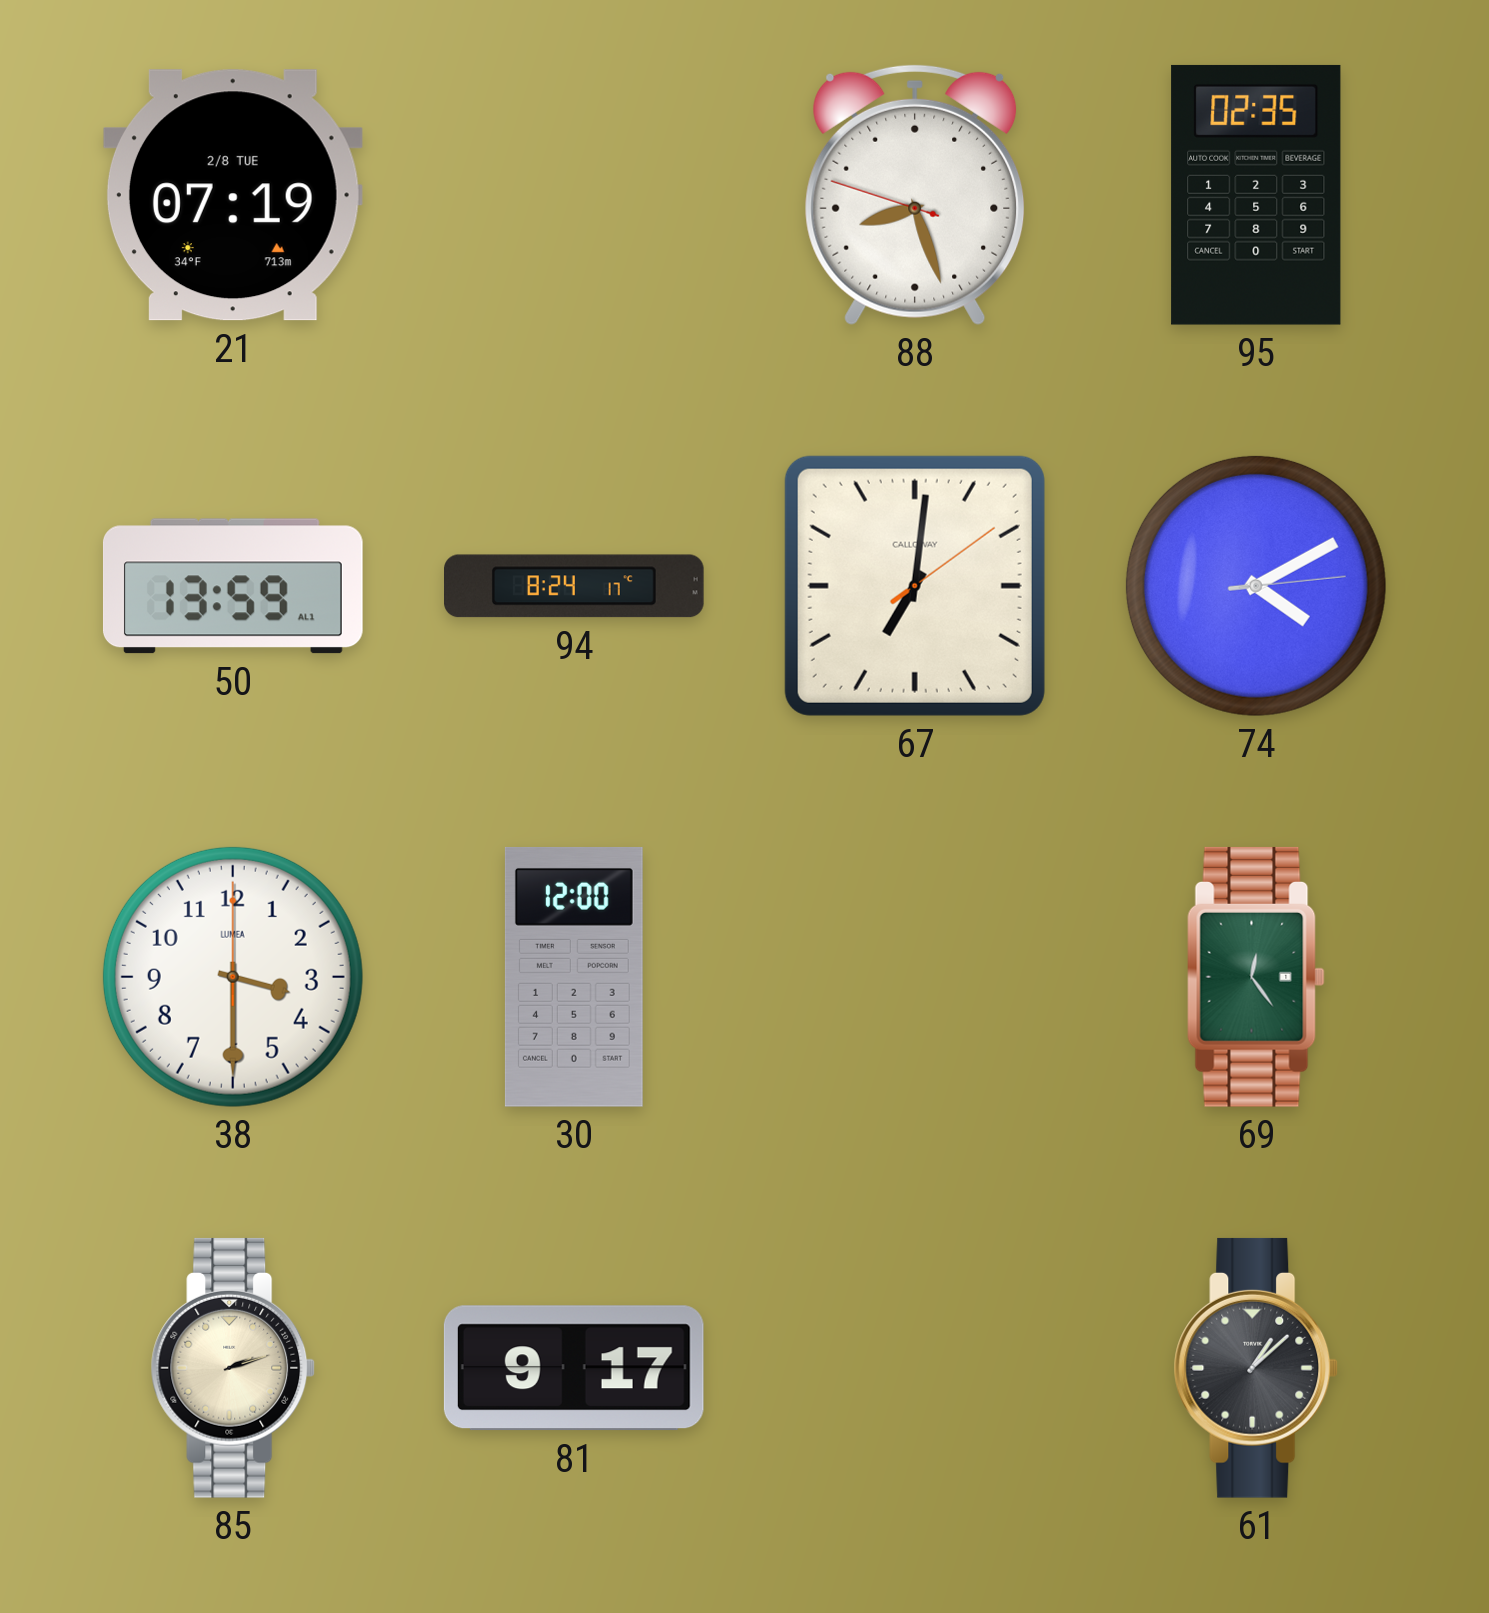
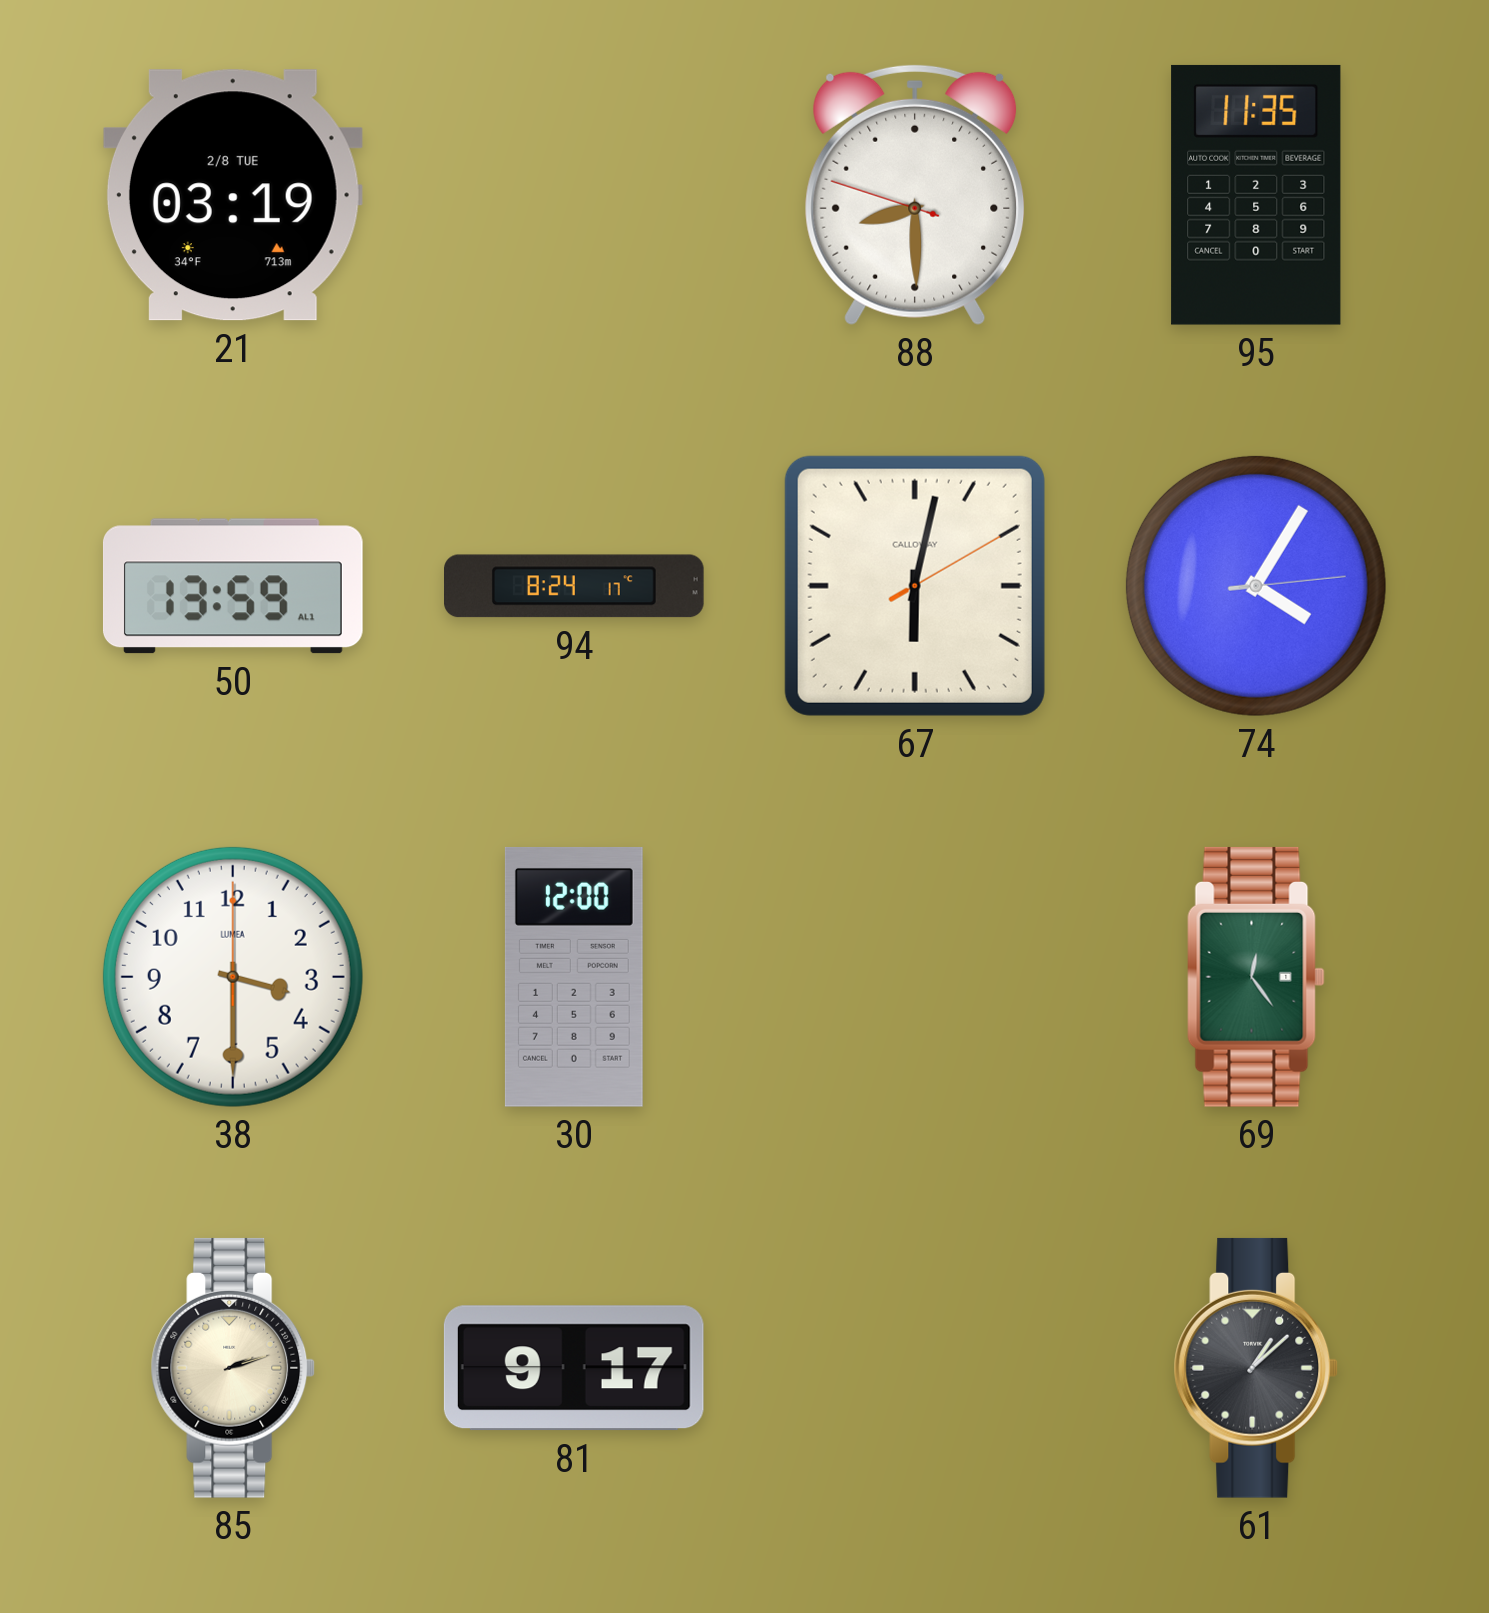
21: 07:19 -> 03:19 (233, 195)
88: 8:26 -> 8:29 (915, 195)
95: 02:35 -> 11:35 (1256, 195)
67: 7:01 -> 6:02 (915, 586)
74: 4:10 -> 4:05 (1256, 586)
